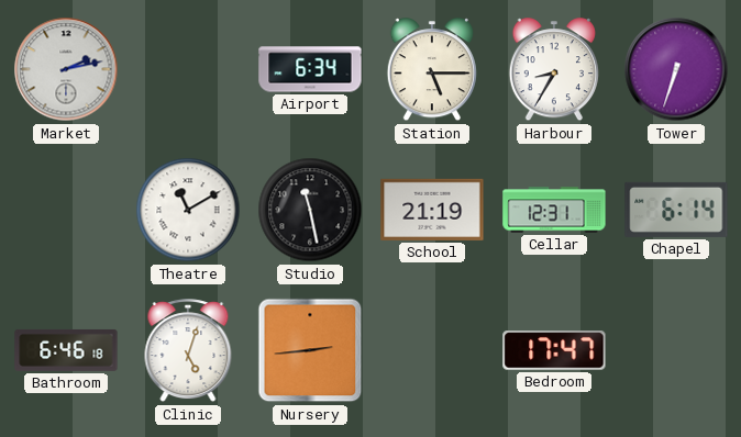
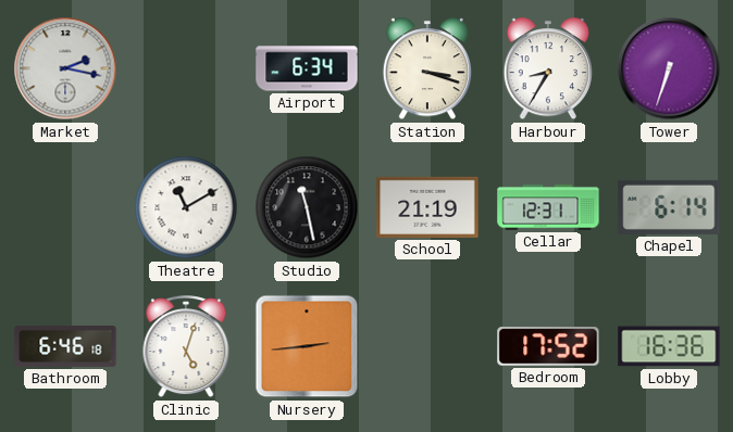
Market: 2:13 -> 2:17 (65, 68)
Station: 5:15 -> 3:18 (426, 69)
Bedroom: 17:47 -> 17:52 (548, 346)
Lobby: none -> 16:36 (669, 346)
